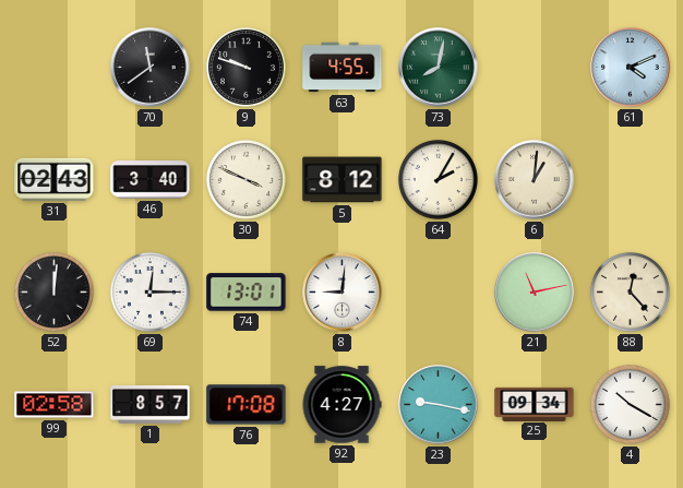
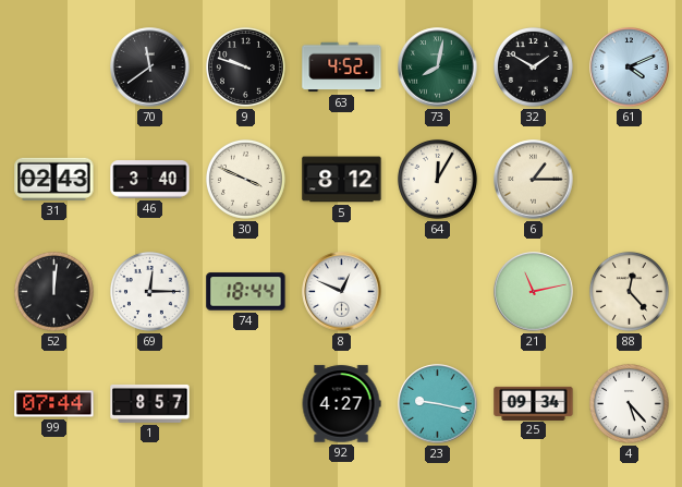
63: 4:55 -> 4:52 (342, 68)
32: none -> 1:50 (533, 66)
64: 2:05 -> 12:05 (437, 179)
6: 1:01 -> 1:15 (534, 180)
74: 13:01 -> 18:44 (246, 292)
8: 9:01 -> 12:49 (342, 292)
99: 02:58 -> 07:44 (54, 404)
76: 17:08 -> none (247, 405)
4: 10:20 -> 5:23 (629, 403)
